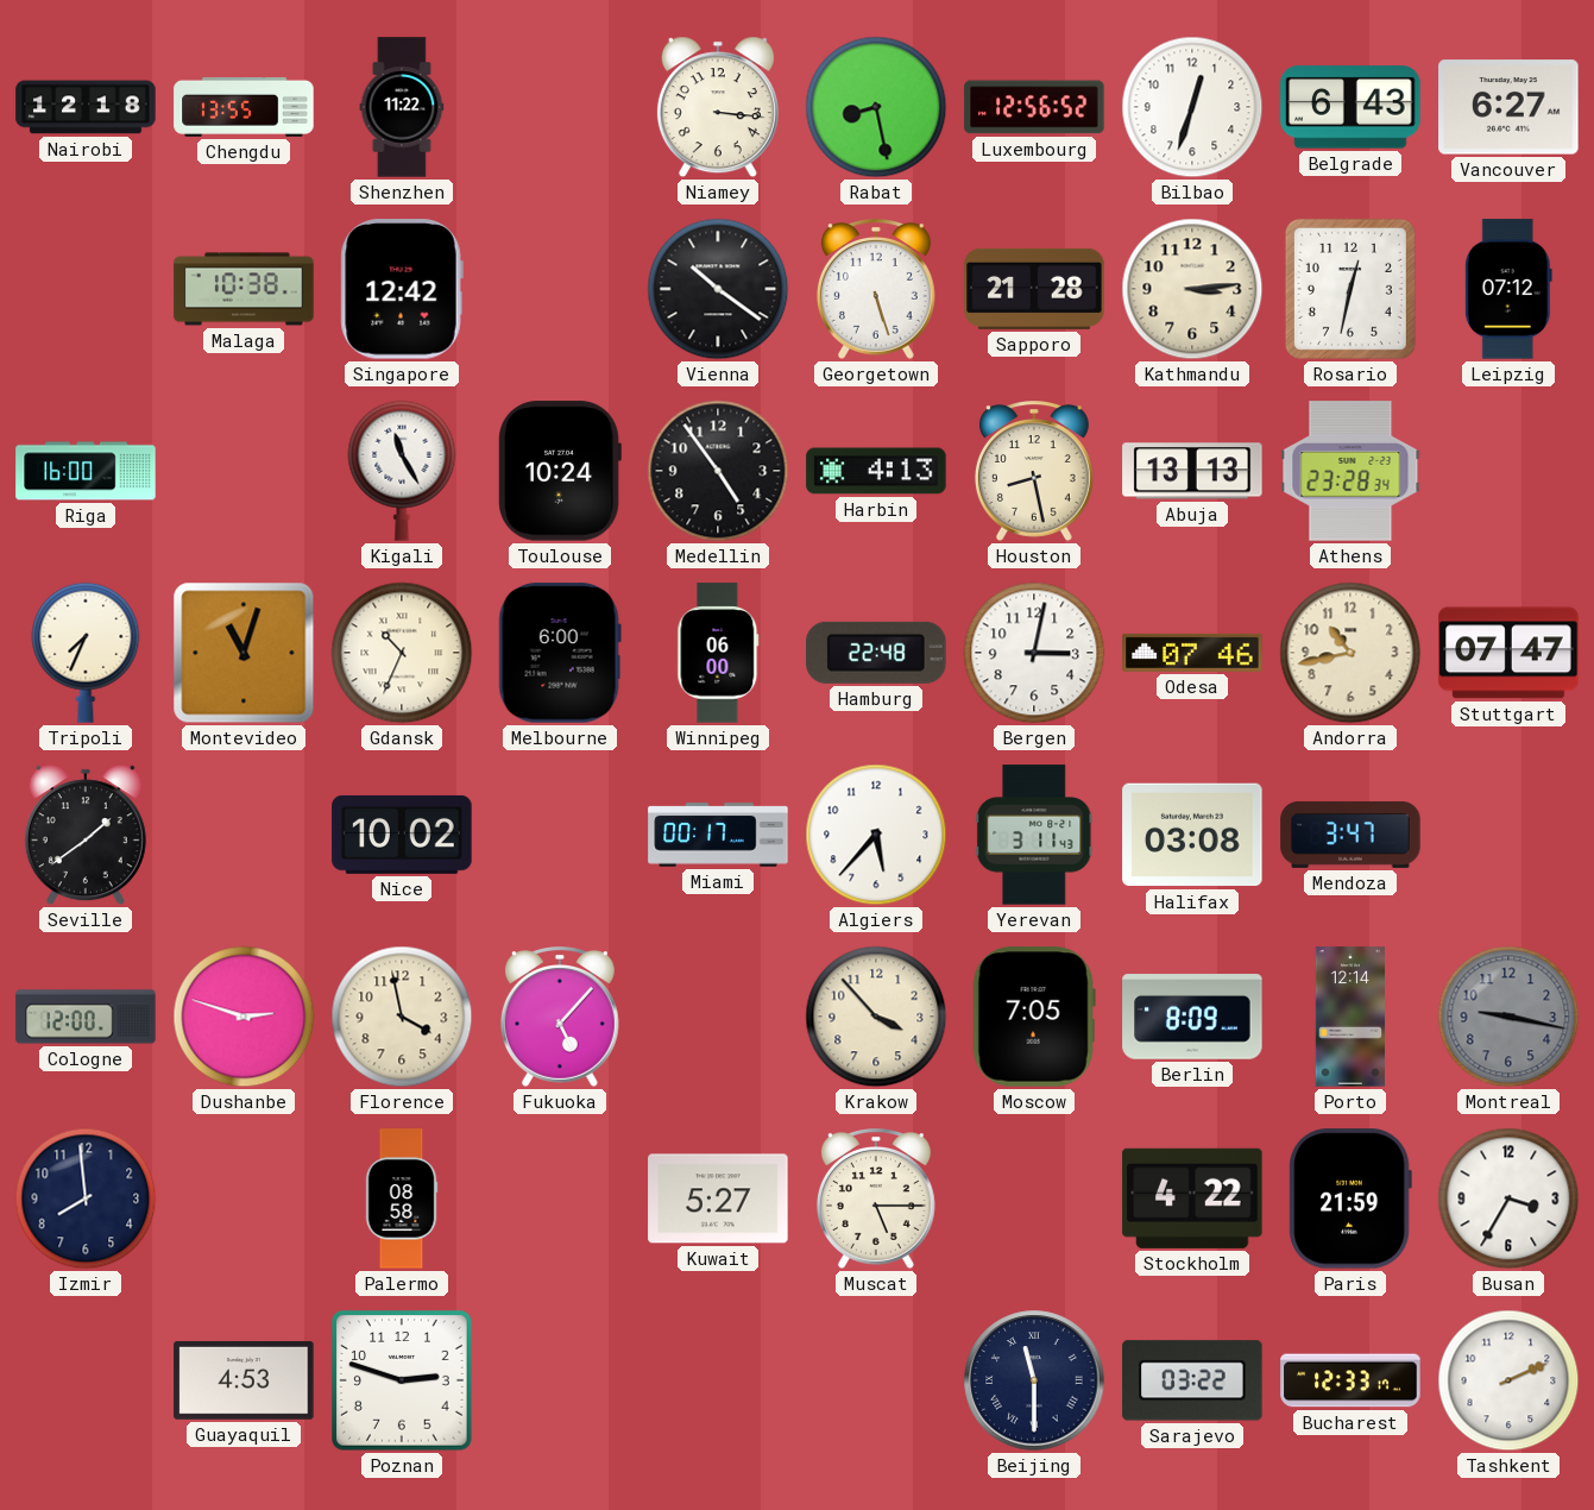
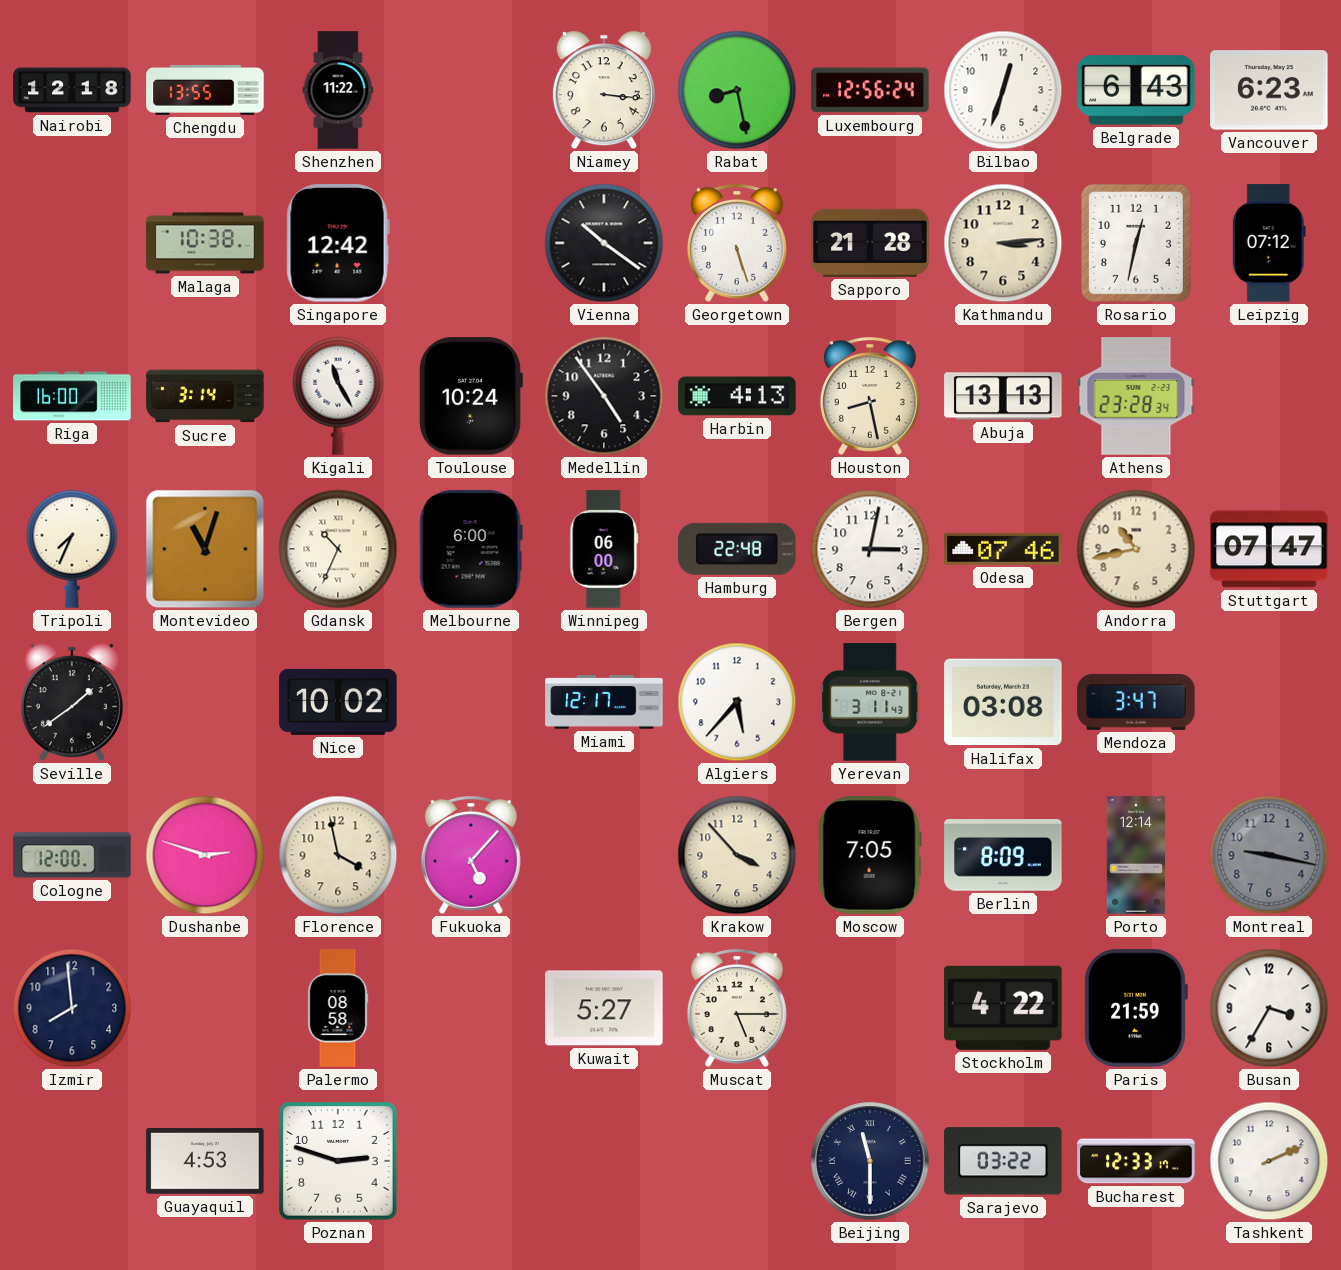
Luxembourg: 12:56:52 -> 12:56:24 (870, 90)
Vancouver: 6:27 -> 6:23 (1269, 90)
Sucre: none -> 3:14 (205, 396)
Miami: 00:17 -> 12:17 (604, 702)
